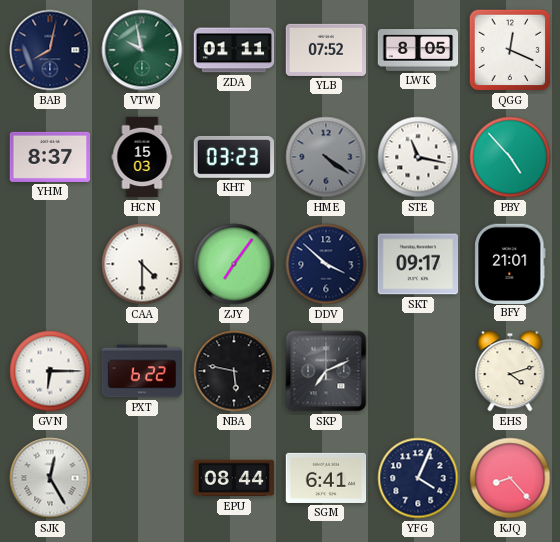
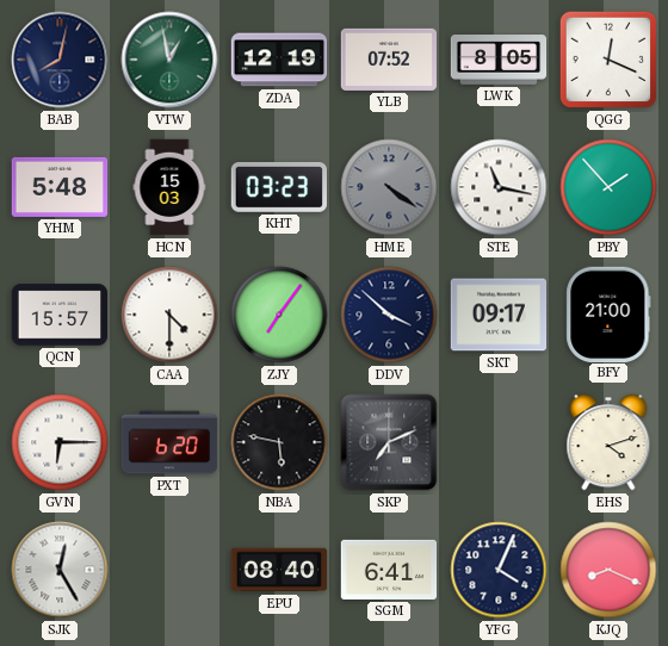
VTW: 9:58 -> 12:58 (169, 60)
ZDA: 01:11 -> 12:19 (279, 60)
YHM: 8:37 -> 5:48 (60, 187)
PBY: 4:53 -> 1:53 (608, 187)
QCN: none -> 15:57 (60, 315)
BFY: 21:01 -> 21:00 (608, 313)
PXT: 6:22 -> 6:20 (169, 442)
EPU: 08:44 -> 08:40 (279, 570)
KJQ: 8:23 -> 8:19 (608, 570)
